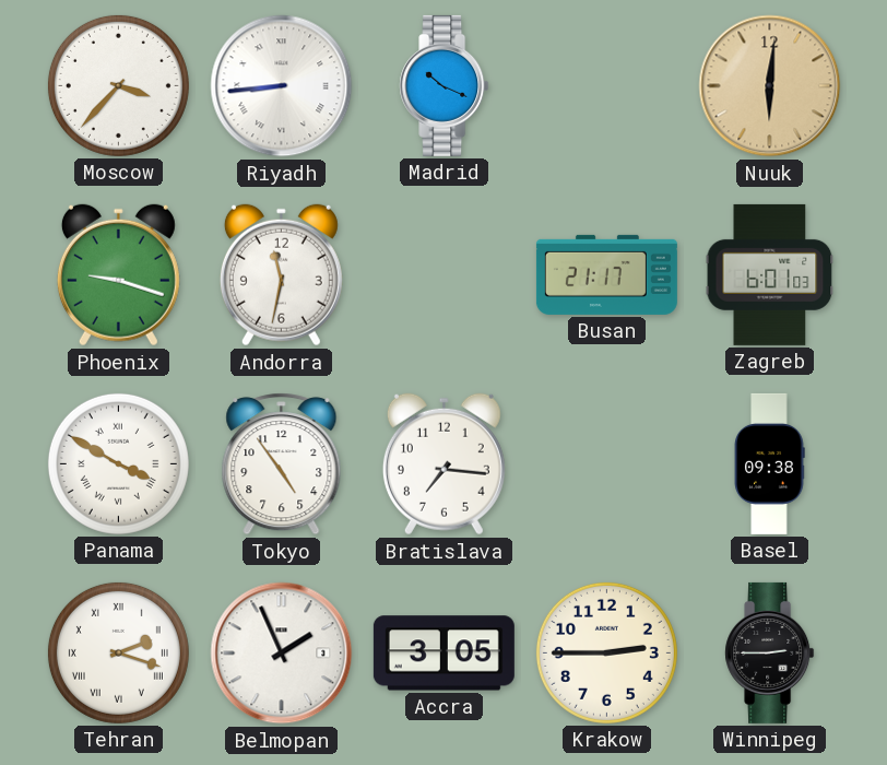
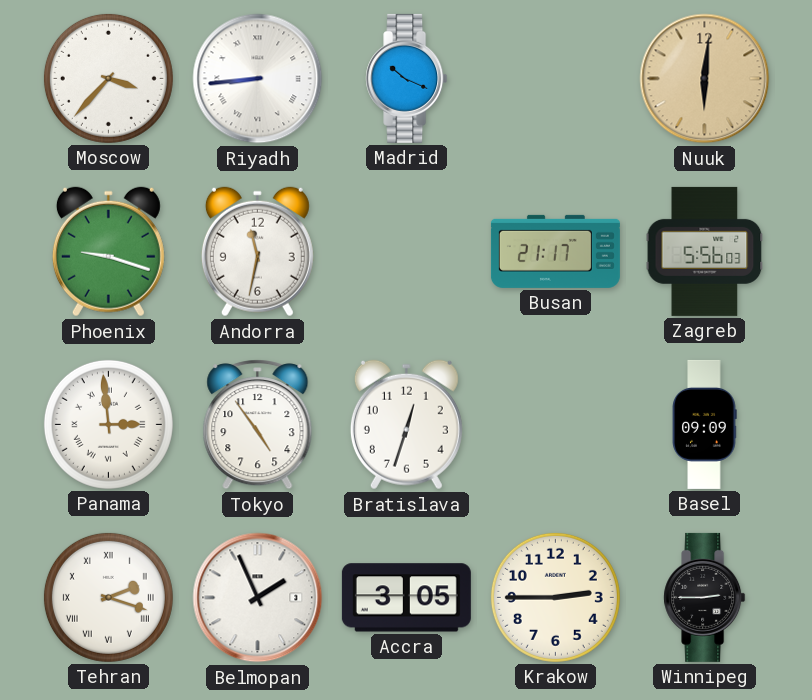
Zagreb: 6:01 -> 5:56 (705, 251)
Panama: 3:50 -> 2:59 (108, 424)
Bratislava: 7:16 -> 12:33 (406, 425)
Basel: 09:38 -> 09:09 (704, 424)
